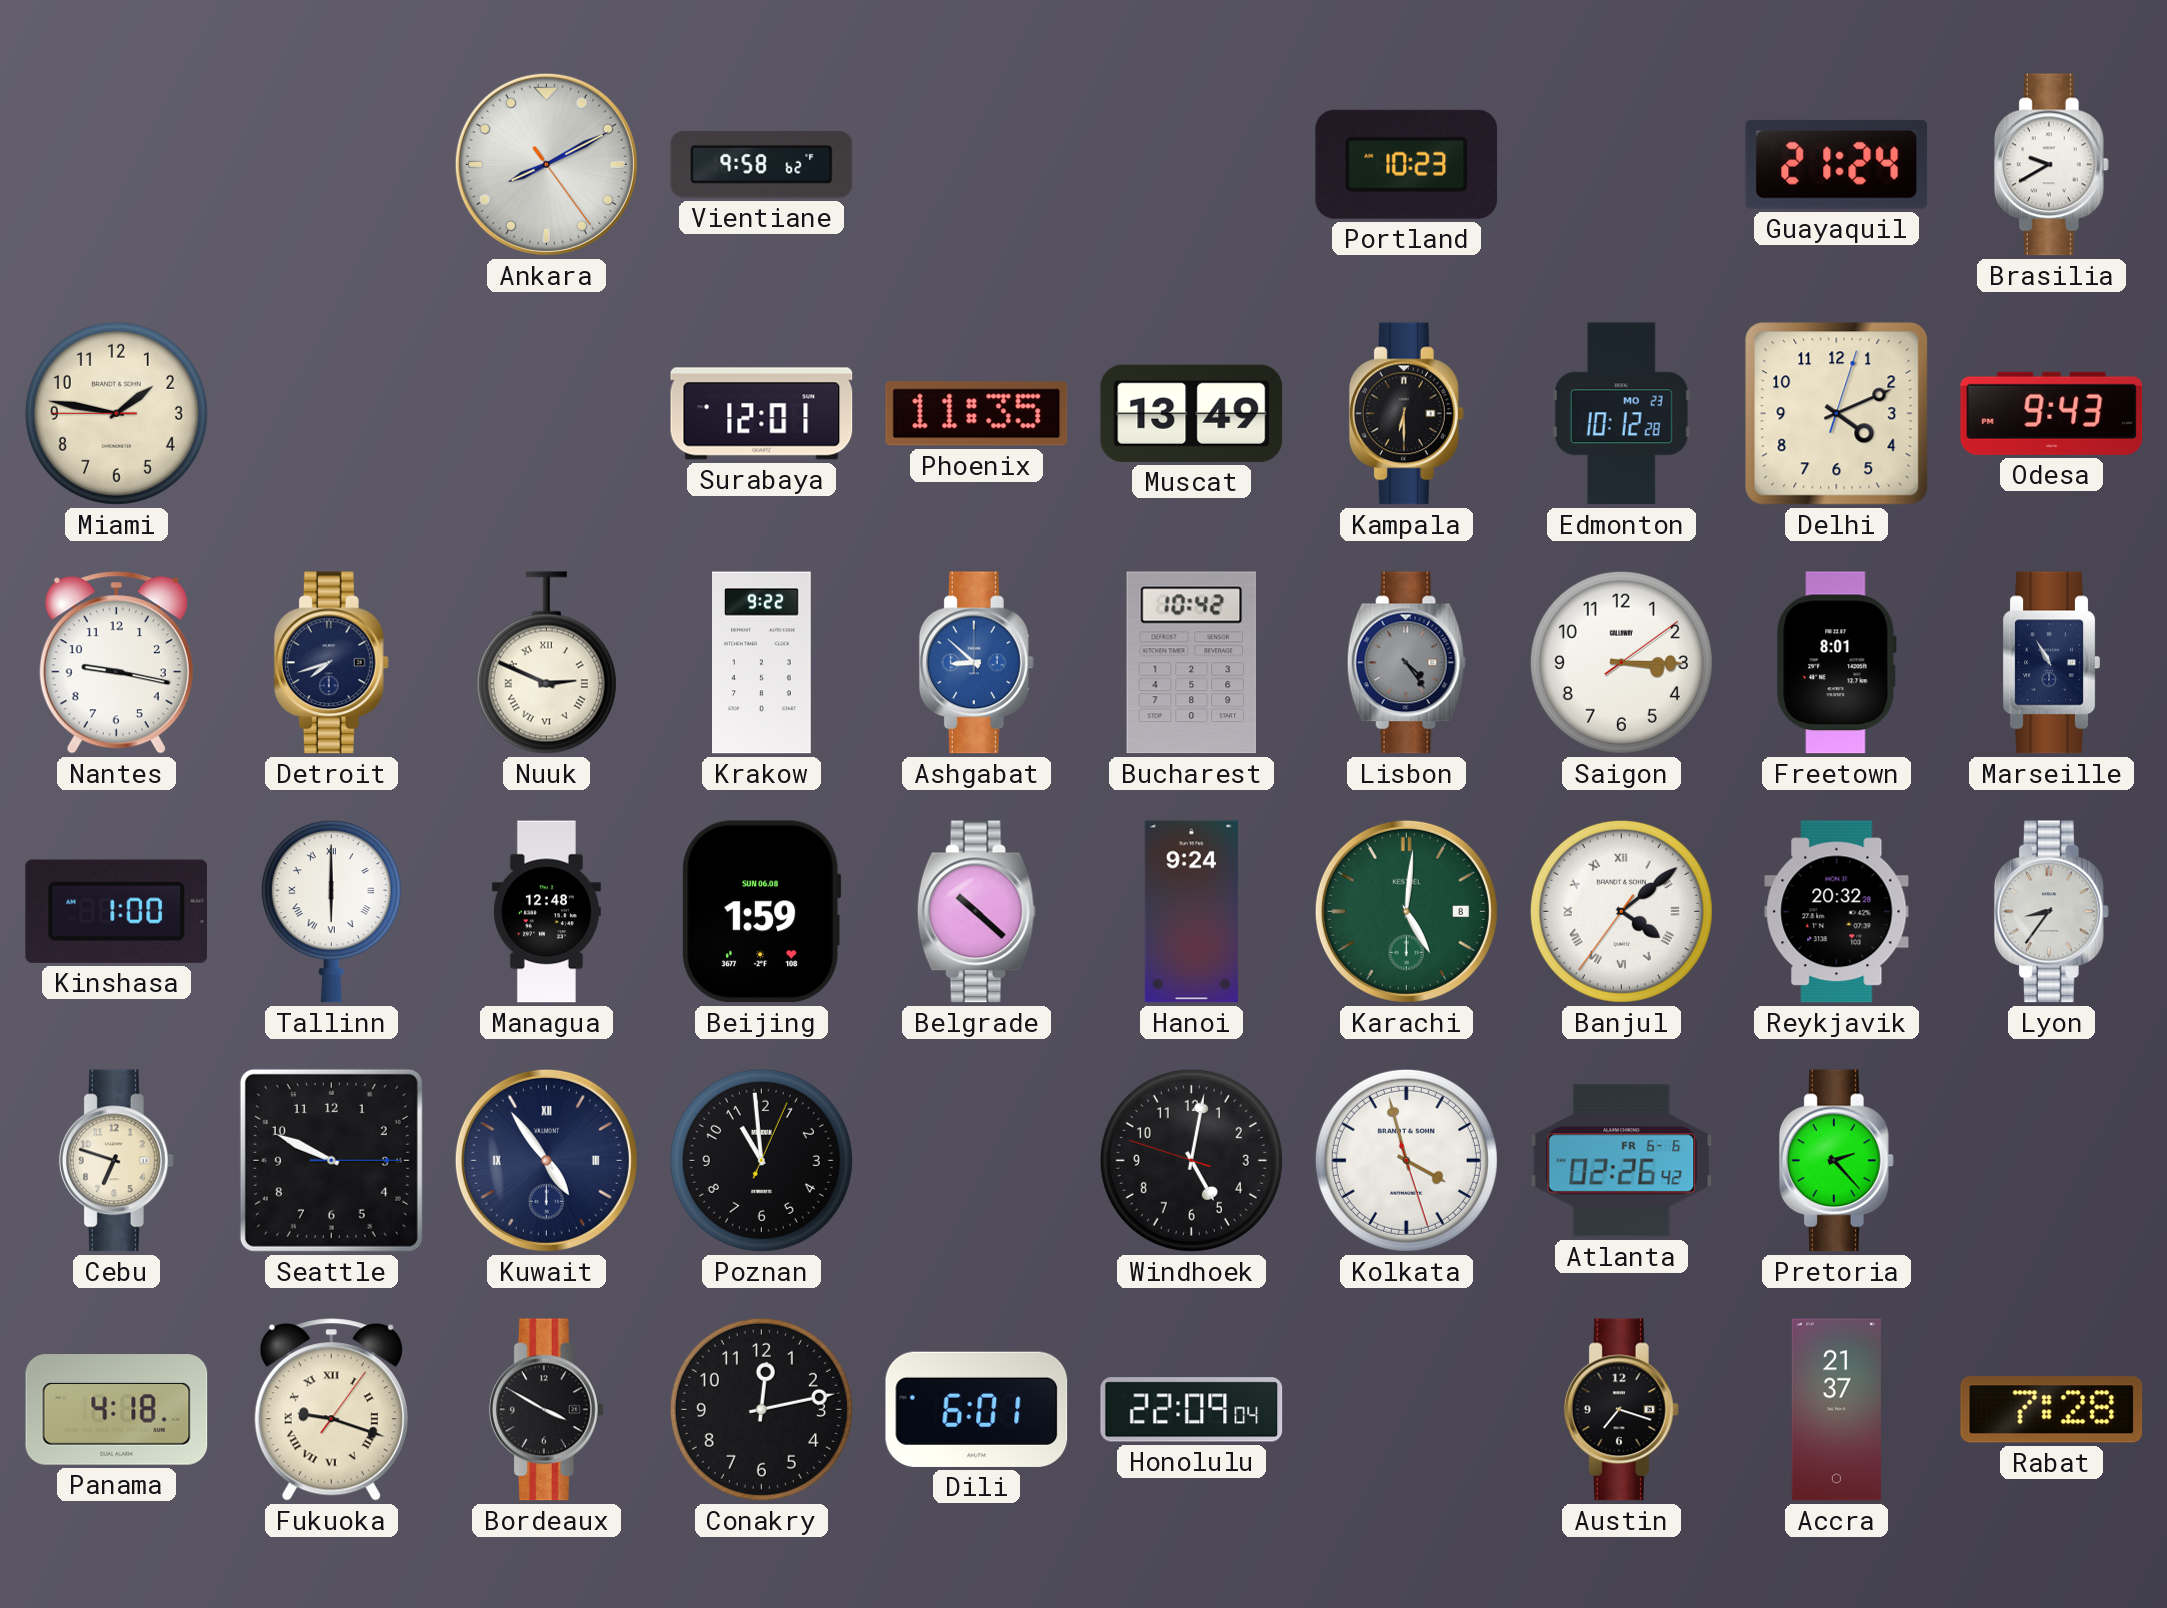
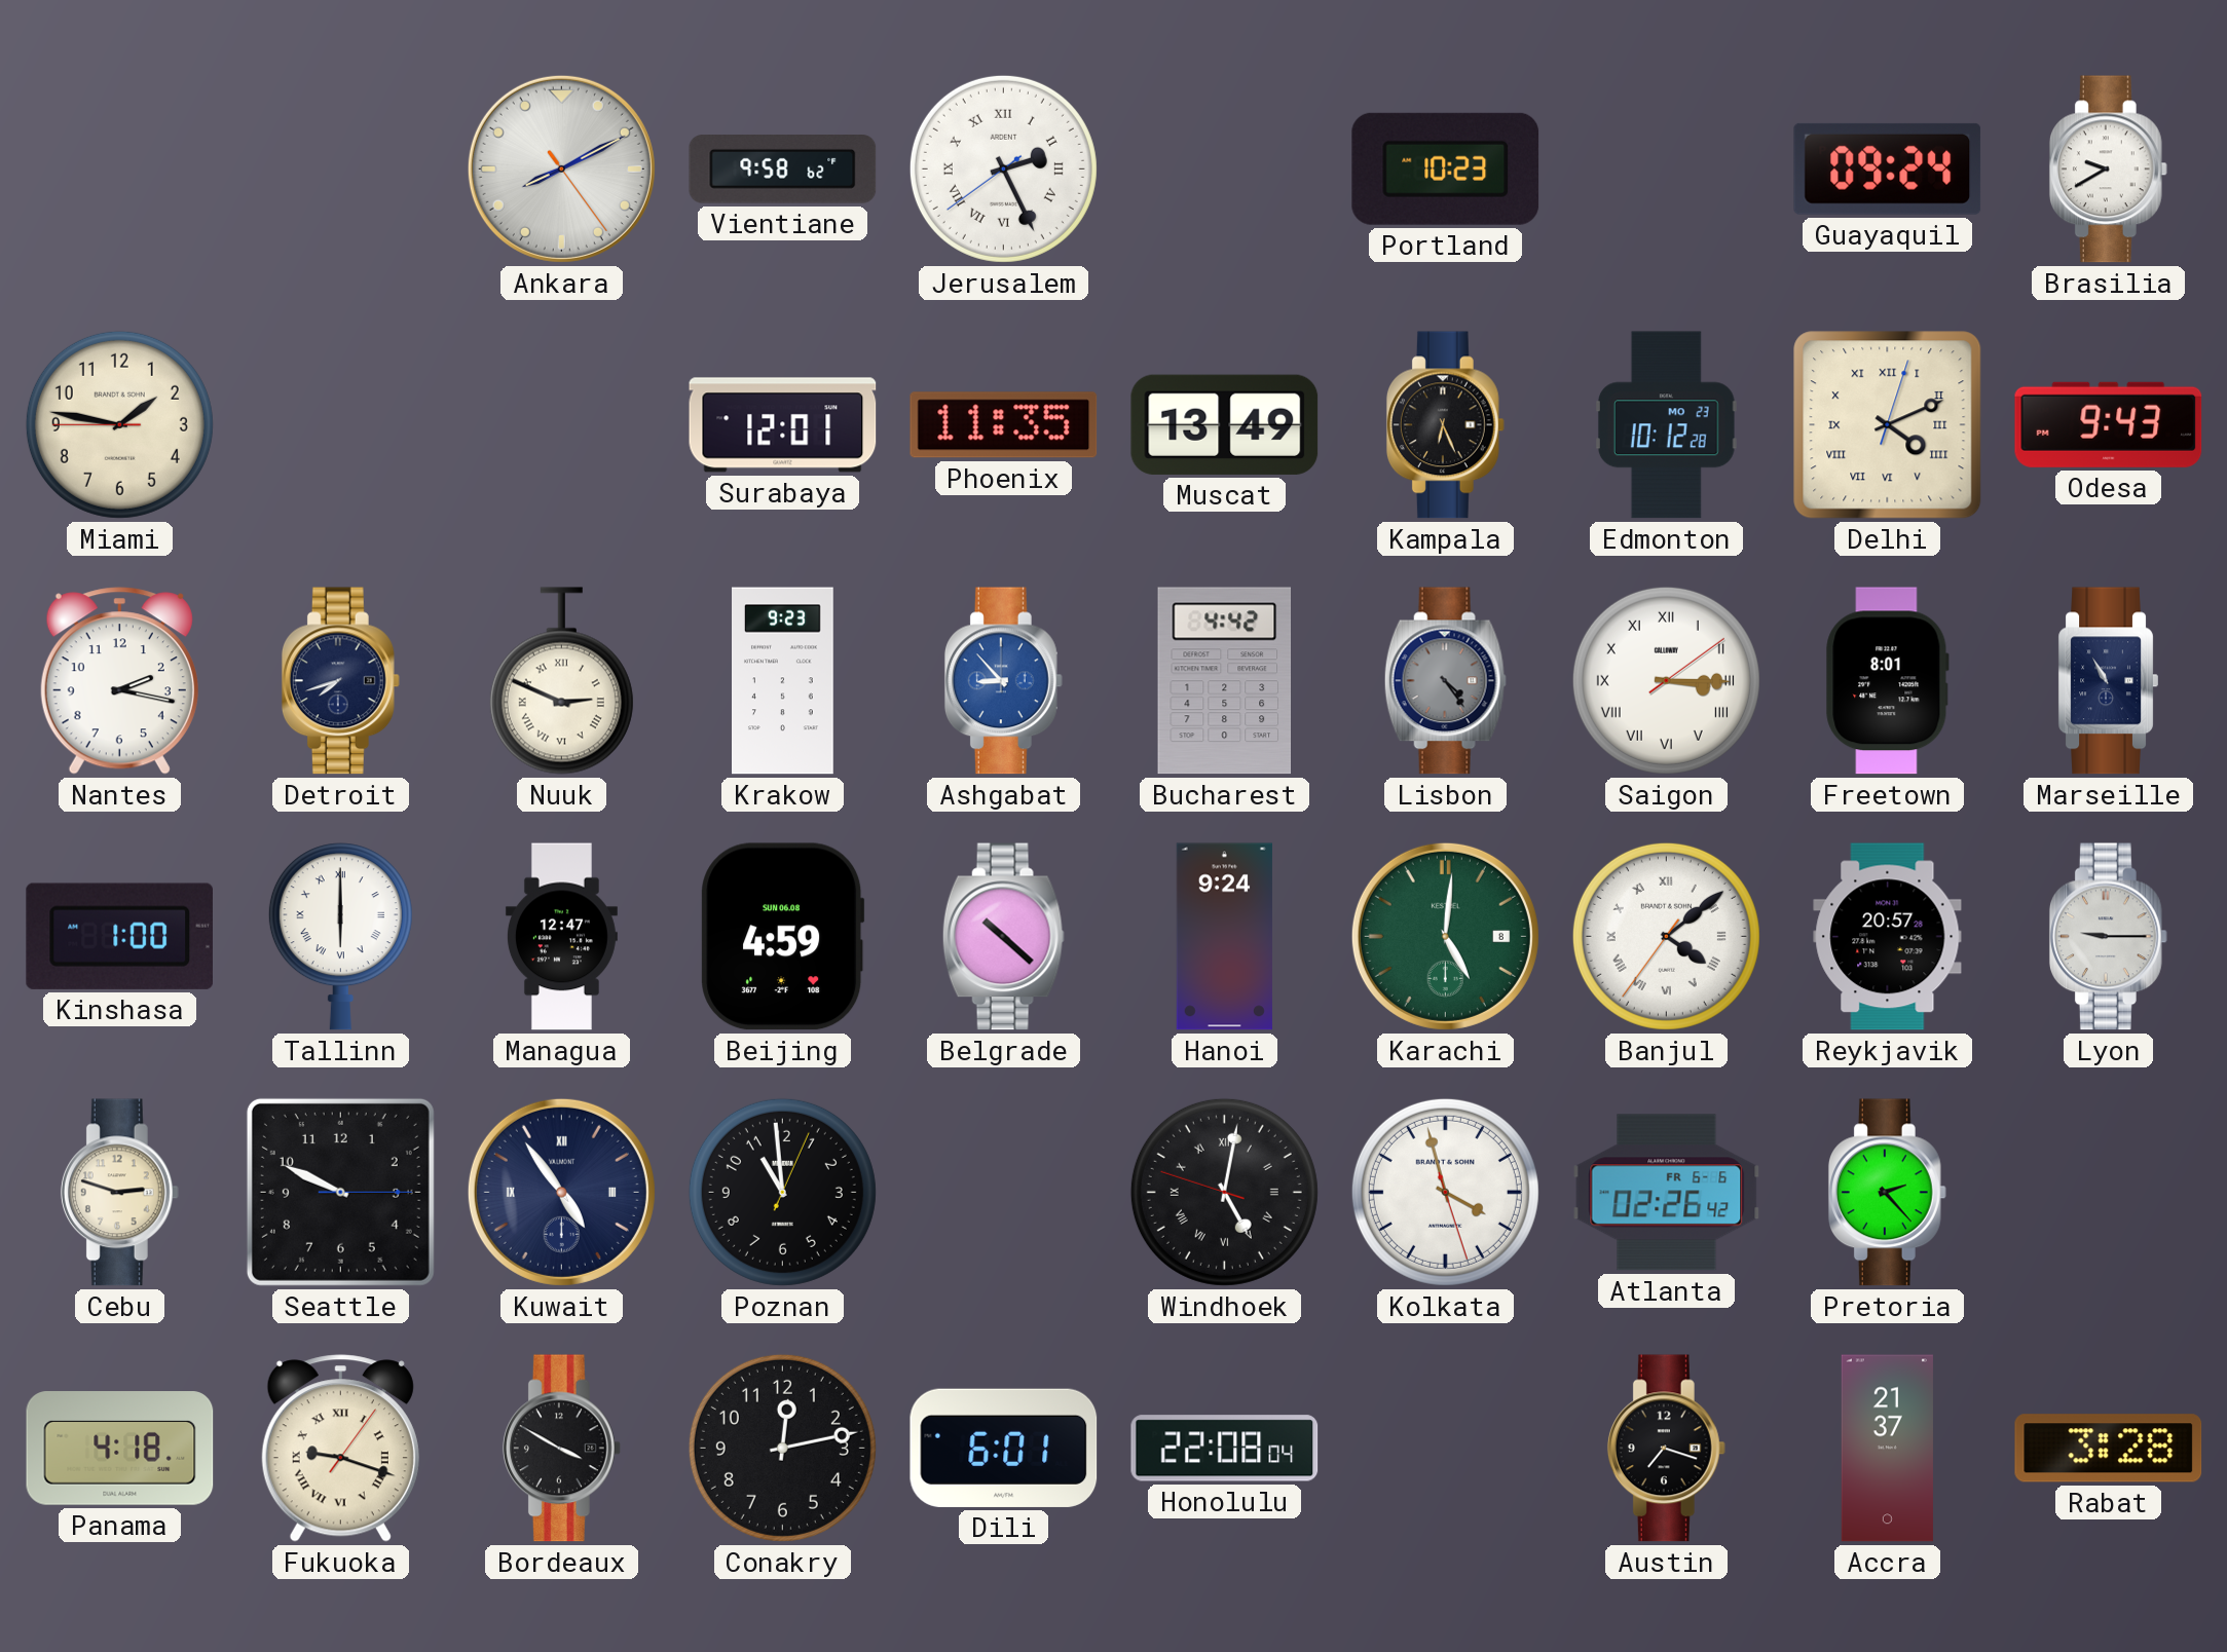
Jerusalem: none -> 2:25 (1003, 168)
Guayaquil: 21:24 -> 09:24 (1888, 168)
Kampala: 6:30 -> 6:26 (1445, 425)
Delhi numerals: Arabic -> Roman (1888, 425)
Nantes: 9:17 -> 2:17 (119, 681)
Krakow: 9:22 -> 9:23 (783, 681)
Ashgabat: 8:52 -> 8:53 (1003, 681)
Bucharest: 10:42 -> 4:42 (1224, 681)
Saigon numerals: Arabic -> Roman (1666, 680)
Managua: 12:48 -> 12:47 (561, 937)
Beijing: 1:59 -> 4:59 (783, 937)
Reykjavik: 20:32 -> 20:57 (1888, 937)
Lyon: 8:36 -> 9:15 (2108, 937)
Cebu: 6:48 -> 2:48 (119, 1193)
Windhoek numerals: Arabic -> Roman (1224, 1192)
Honolulu: 22:09 -> 22:08 (1225, 1449)
Rabat: 7:28 -> 3:28 (2109, 1449)
